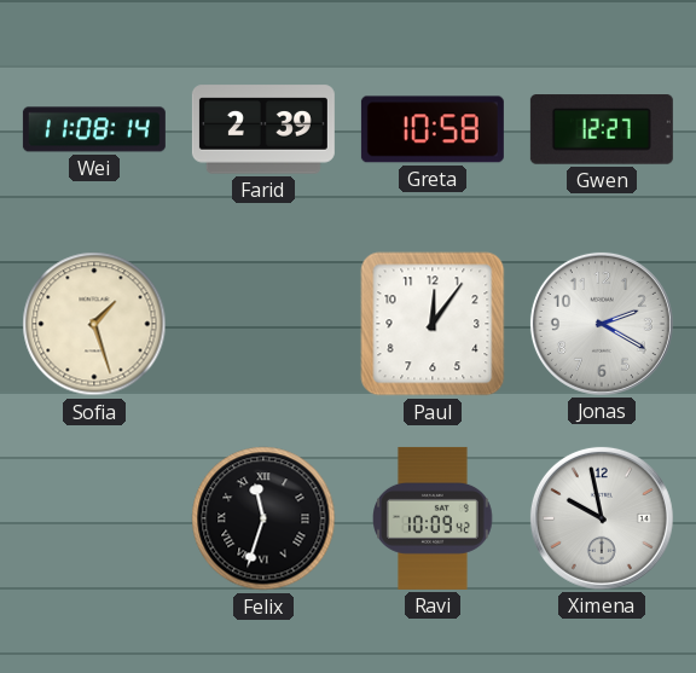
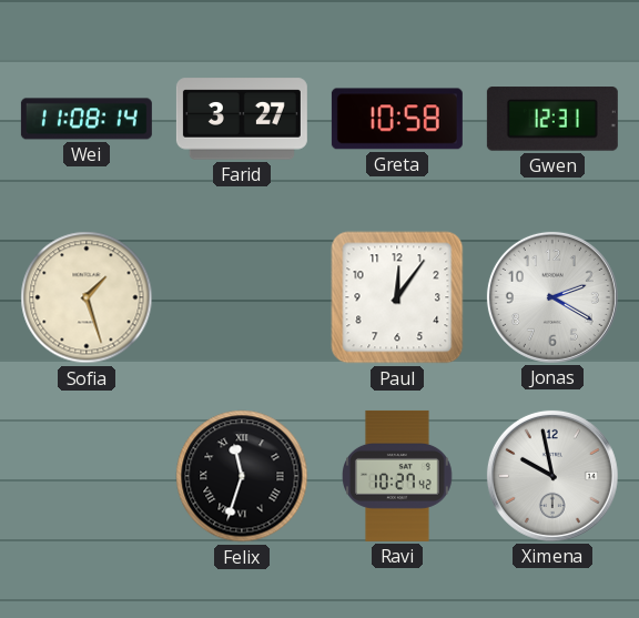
Farid: 2:39 -> 3:27 (242, 119)
Gwen: 12:27 -> 12:31 (552, 119)
Ravi: 10:09 -> 10:27 (398, 476)
